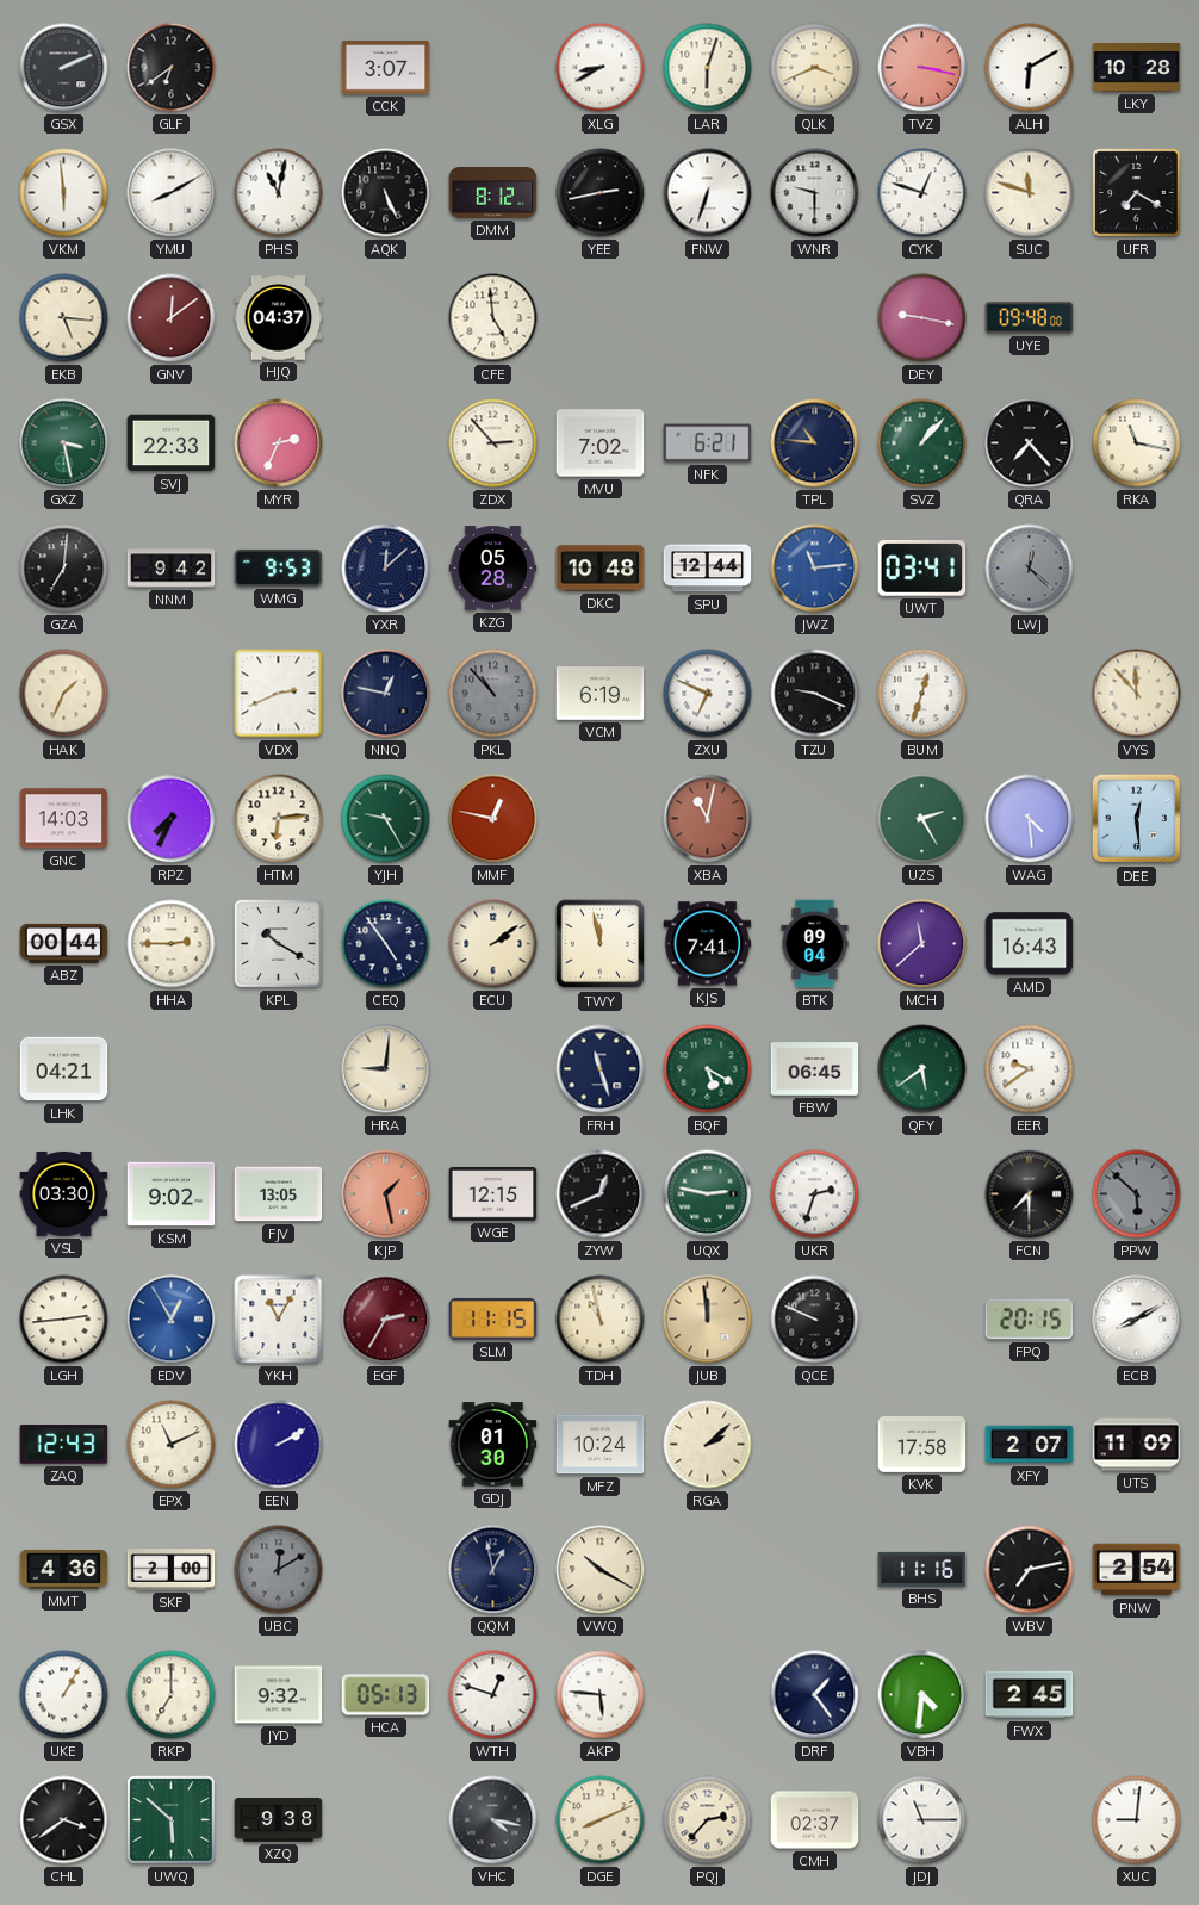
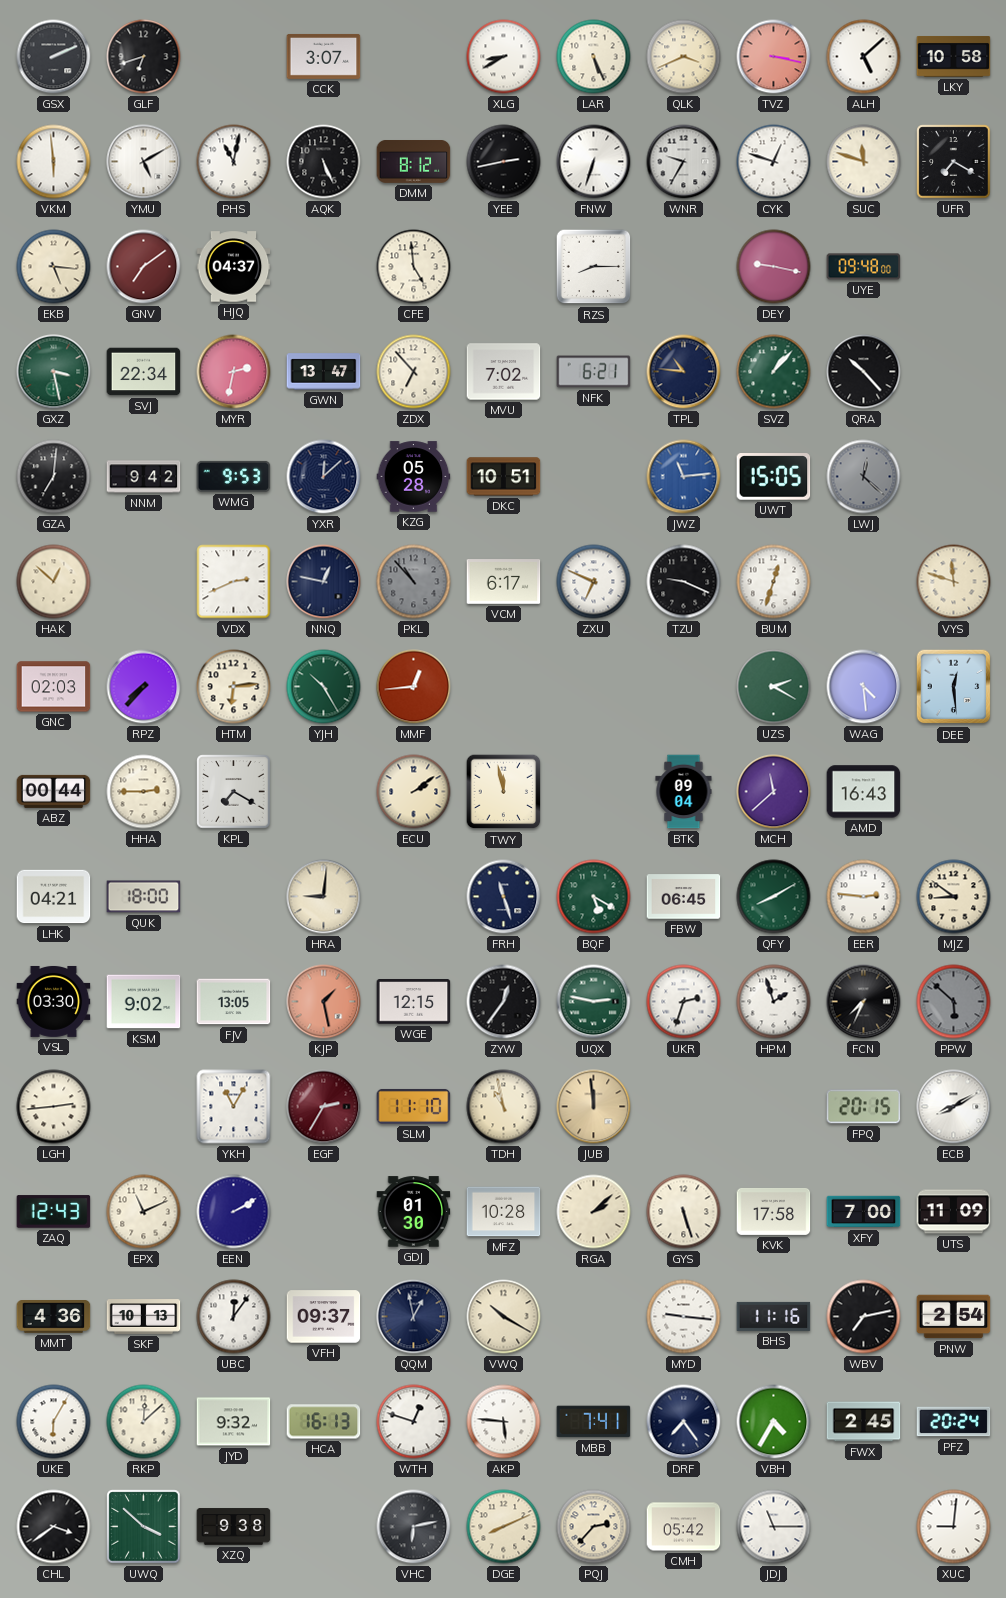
GLF: 6:39 -> 6:42 (144, 57)
LAR: 6:03 -> 5:26 (594, 57)
ALH: 6:10 -> 5:08 (864, 57)
LKY: 10:28 -> 10:58 (954, 57)
YMU: 8:10 -> 5:10 (144, 162)
WNR: 9:30 -> 9:35 (684, 162)
GNV: 12:09 -> 7:09 (144, 267)
RZS: none -> 8:15 (594, 267)
SVJ: 22:33 -> 22:34 (144, 372)
MYR: 2:34 -> 2:32 (234, 372)
GWN: none -> 13:47 (324, 372)
ZDX: 2:53 -> 6:53 (414, 372)
QRA: 7:23 -> 10:23 (864, 372)
RKA: 11:17 -> none (1137, 443)
DKC: 10:48 -> 10:51 (504, 477)
SPU: 12:44 -> none (708, 569)
UWT: 03:41 -> 15:05 (774, 477)
HAK: 1:34 -> 12:52 (54, 582)
VCM: 6:19 -> 6:17 (504, 582)
VYS: 11:53 -> 11:48 (954, 582)
GNC: 14:03 -> 02:03 (54, 687)
RPZ: 7:34 -> 7:37 (144, 687)
YJH: 9:25 -> 10:25 (324, 687)
MMF: 12:47 -> 12:44 (414, 687)
XBA: 11:02 -> none (708, 819)
UZS: 2:25 -> 2:20 (774, 687)
KPL: 10:20 -> 7:20 (234, 792)
CEQ: 4:54 -> none (386, 944)
KJS: 7:41 -> none (708, 944)
QUK: none -> 18:00 (144, 897)
QFY: 5:39 -> 8:10 (774, 897)
EER: 9:39 -> 2:46 (864, 897)
MJZ: none -> 8:51 (954, 897)
ZYW: 12:41 -> 12:36 (504, 1002)
HPM: none -> 1:57 (774, 1002)
FCN: 7:30 -> 7:34 (864, 1002)
EDV: 12:55 -> none (172, 1320)
SLM: 11:15 -> 11:10 (414, 1107)
QCE: 9:49 -> none (815, 1320)
MFZ: 10:24 -> 10:28 (504, 1212)
GYS: none -> 5:27 (684, 1212)
XFY: 2:07 -> 7:00 (864, 1212)
SKF: 2:00 -> 10:13 (144, 1317)
UBC: 12:10 -> 12:06 (234, 1317)
UBC dial: grey -> white (234, 1317)
VFH: none -> 09:37 (324, 1317)
MYD: none -> 9:16 (684, 1317)
UKE: 1:05 -> 6:05 (54, 1422)
RKP: 7:00 -> 12:08 (144, 1422)
HCA: 05:13 -> 16:13 (324, 1422)
MBB: none -> 7:41 (594, 1422)
DRF: 1:24 -> 7:24 (684, 1422)
VBH: 4:31 -> 4:35 (774, 1422)
PFZ: none -> 20:24 (954, 1422)
UWQ: 5:52 -> 3:52 (144, 1527)
VHC: 4:17 -> 6:13 (414, 1527)
CMH: 02:37 -> 05:42 (684, 1527)
